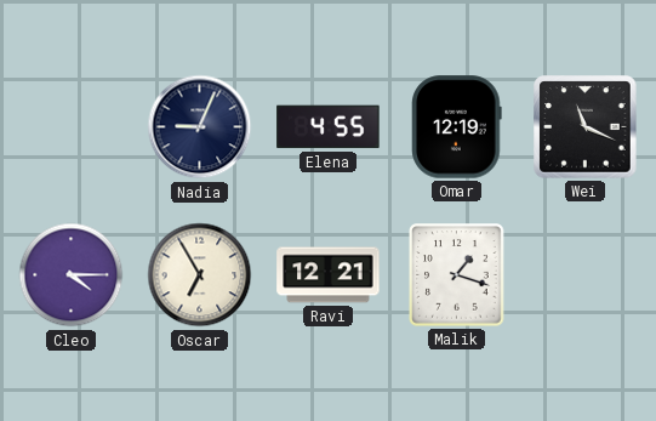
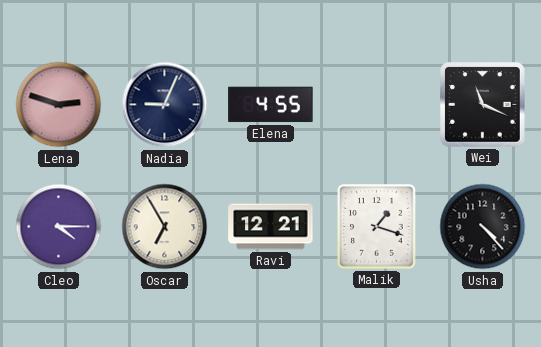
Lena: none -> 2:48 (59, 105)
Omar: 12:19 -> none (457, 127)
Usha: none -> 4:23 (483, 227)
